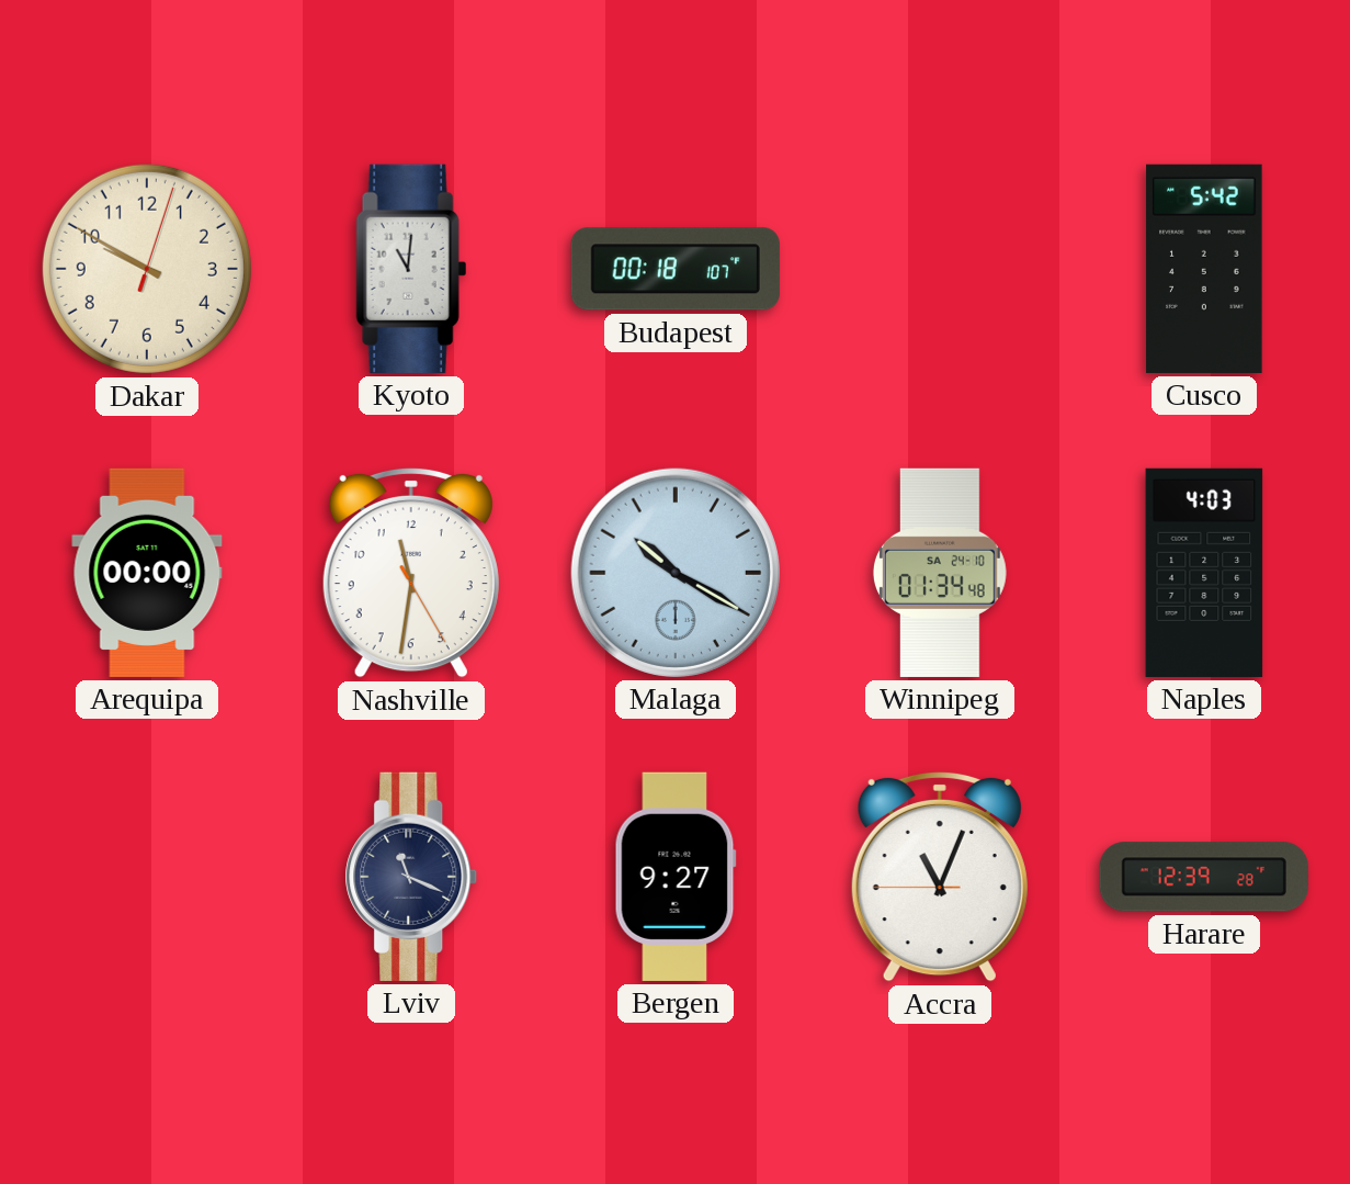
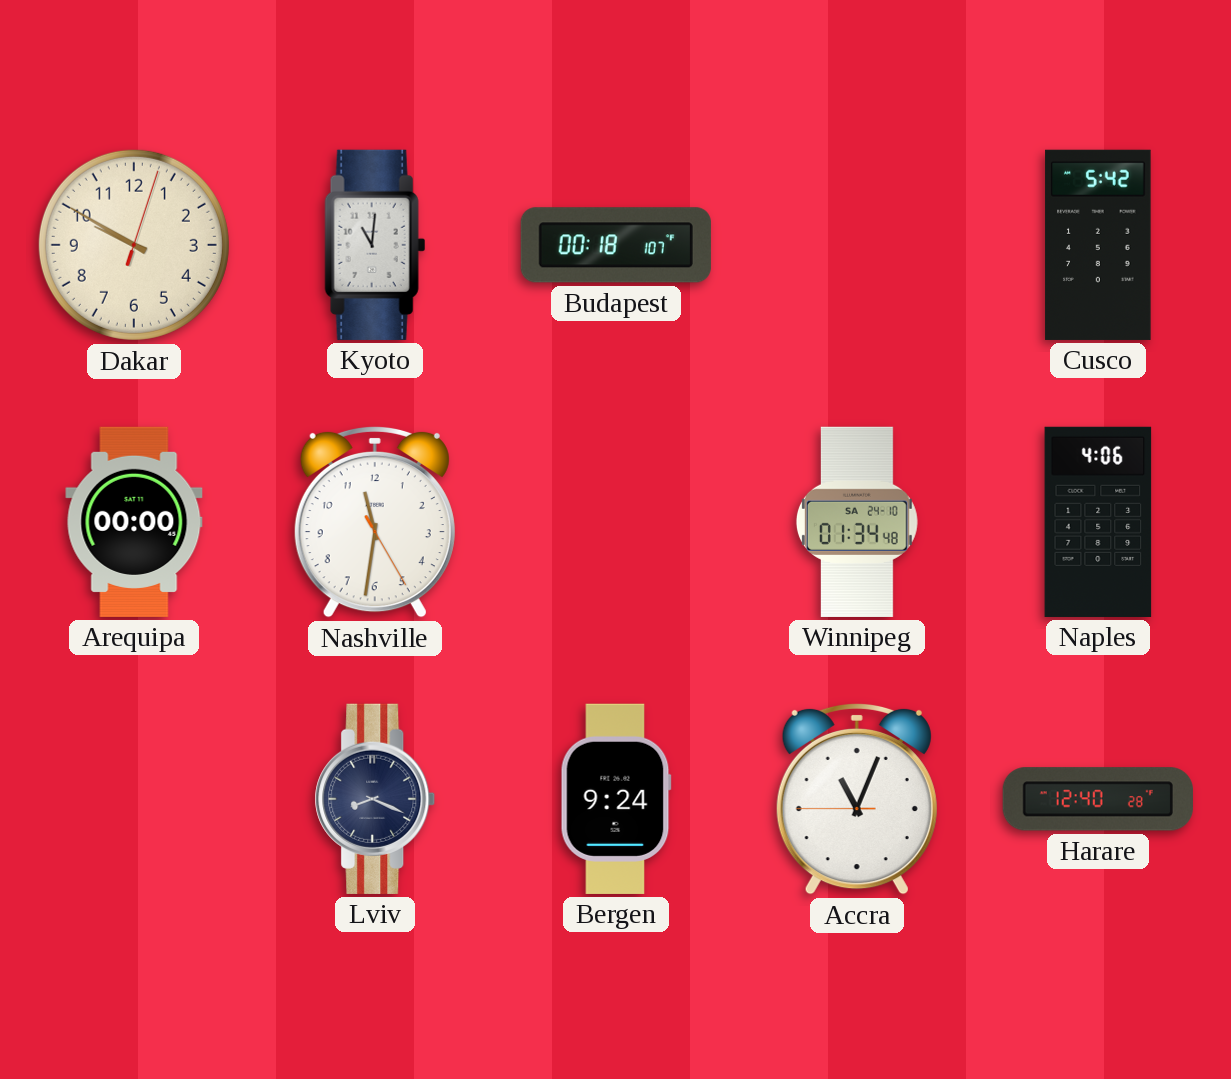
Malaga: 10:20 -> none (676, 573)
Naples: 4:03 -> 4:06 (1098, 522)
Lviv: 11:19 -> 8:19 (375, 799)
Bergen: 9:27 -> 9:24 (616, 799)
Harare: 12:39 -> 12:40 (1098, 799)
